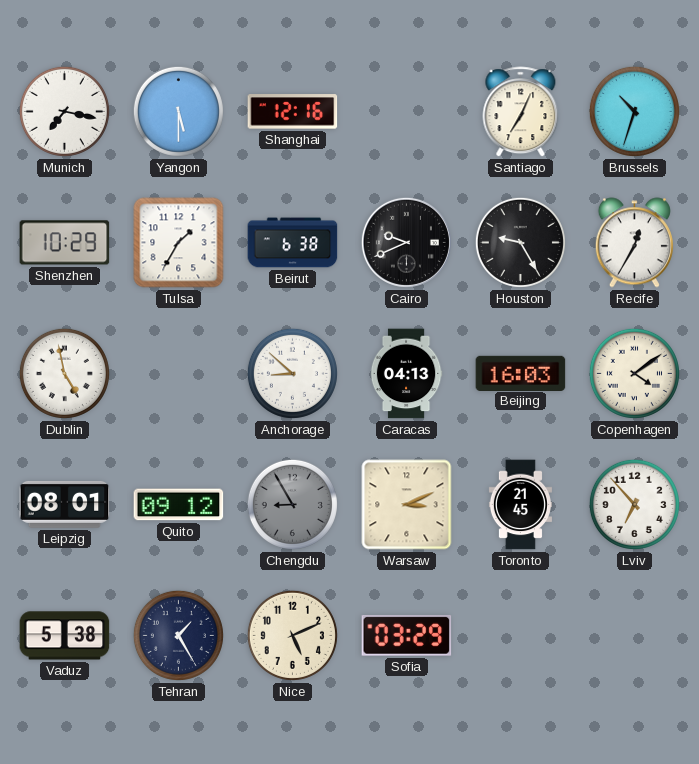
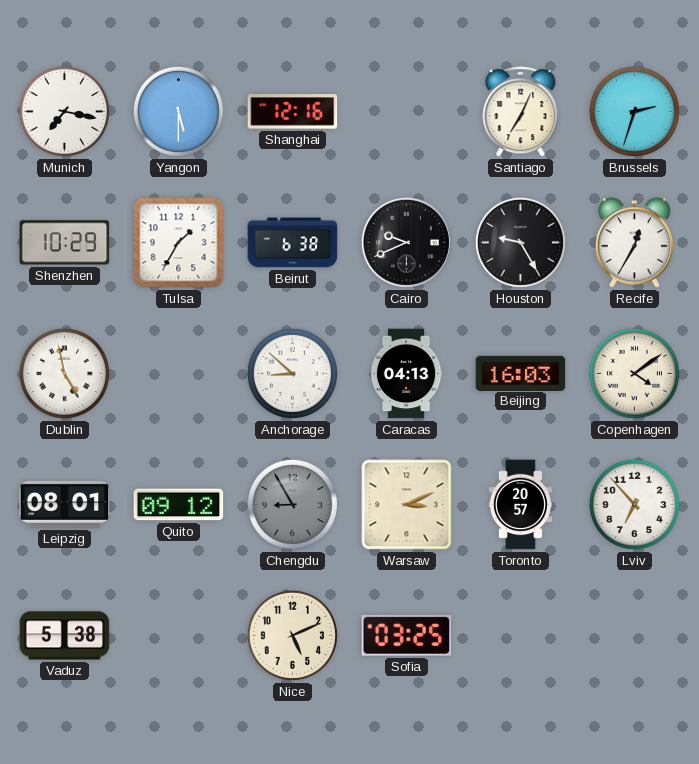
Brussels: 10:33 -> 2:33 (634, 111)
Toronto: 21:45 -> 20:57 (520, 505)
Tehran: 1:25 -> none (178, 635)
Sofia: 03:29 -> 03:25 (407, 636)
